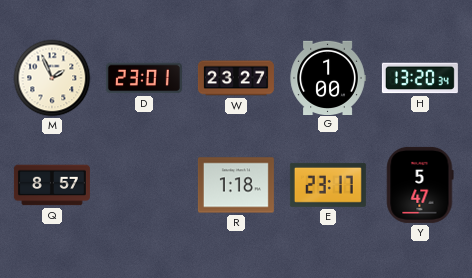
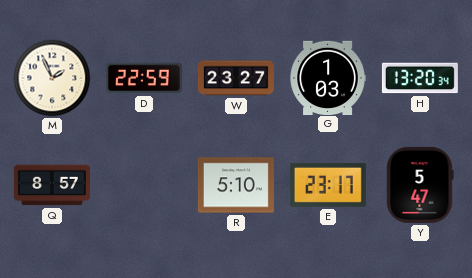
D: 23:01 -> 22:59 (144, 78)
G: 1:00 -> 1:03 (328, 77)
R: 1:18 -> 5:10 (236, 185)
